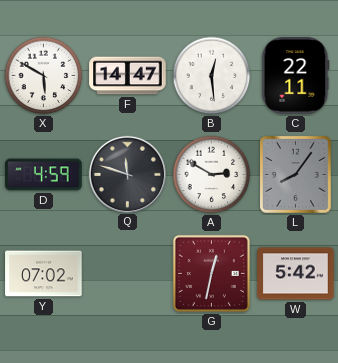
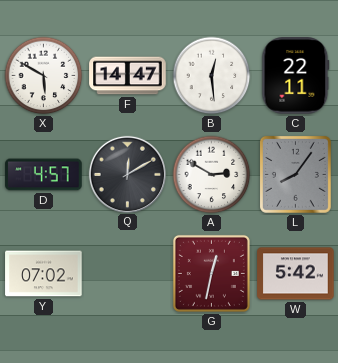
D: 4:59 -> 4:57 (44, 175)
Q: 11:48 -> 12:10 (127, 174)
